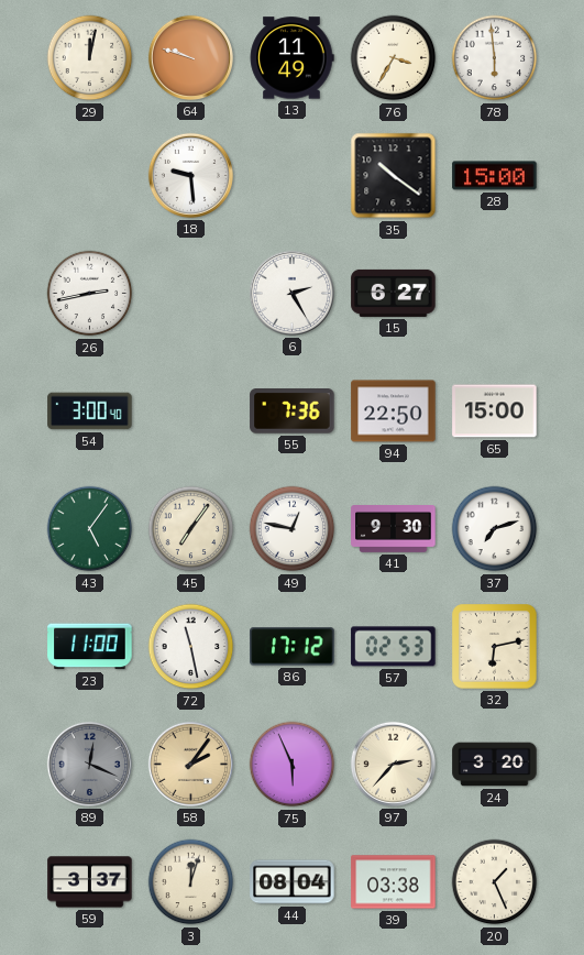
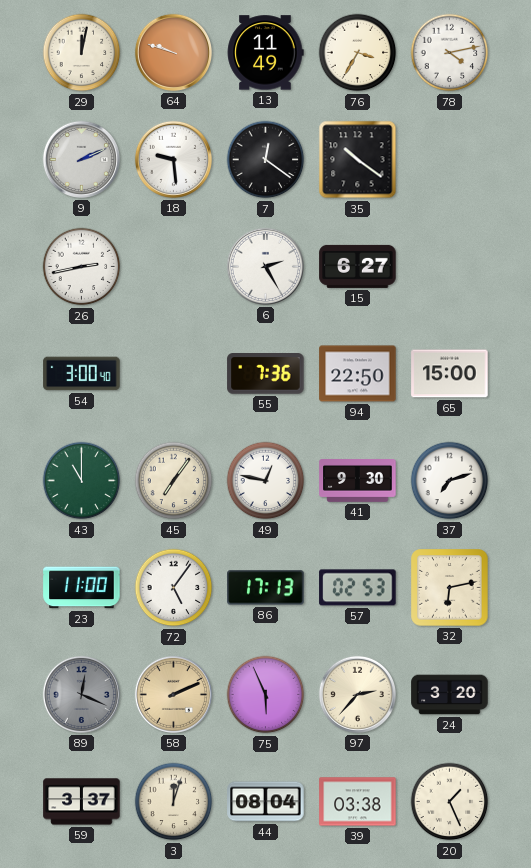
78: 5:59 -> 4:13 (450, 53)
9: none -> 2:11 (81, 159)
7: none -> 12:21 (266, 160)
28: 15:00 -> none (495, 176)
43: 5:06 -> 11:00 (82, 481)
72: 11:28 -> 5:06 (174, 588)
86: 17:12 -> 17:13 (266, 588)
58: 2:06 -> 2:11 (173, 694)
